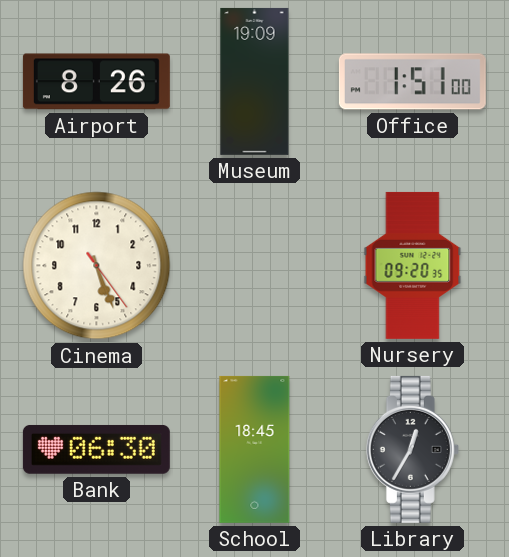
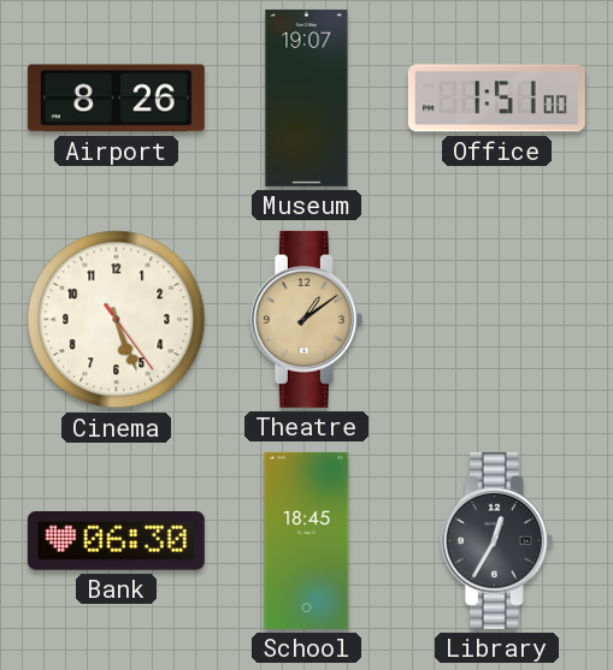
Museum: 19:09 -> 19:07 (307, 97)
Theatre: none -> 1:09 (306, 319)
Nursery: 09:20 -> none (413, 265)
